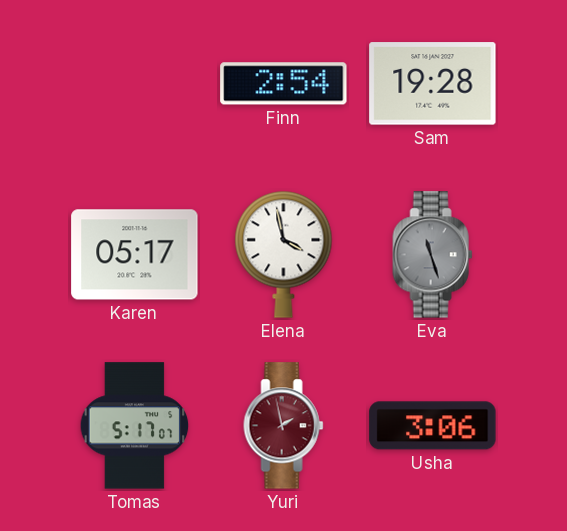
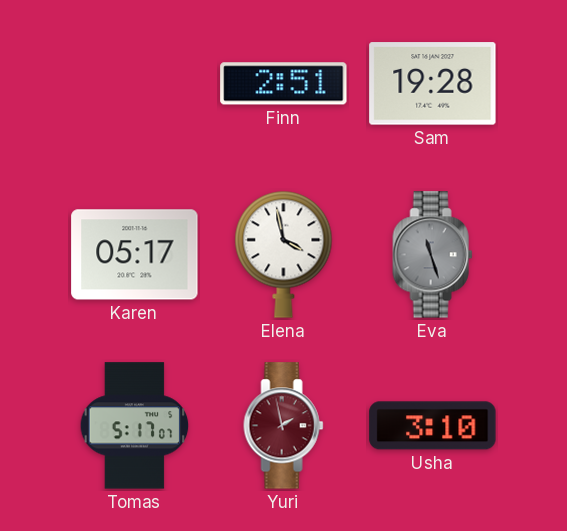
Finn: 2:54 -> 2:51 (284, 84)
Usha: 3:06 -> 3:10 (433, 426)
